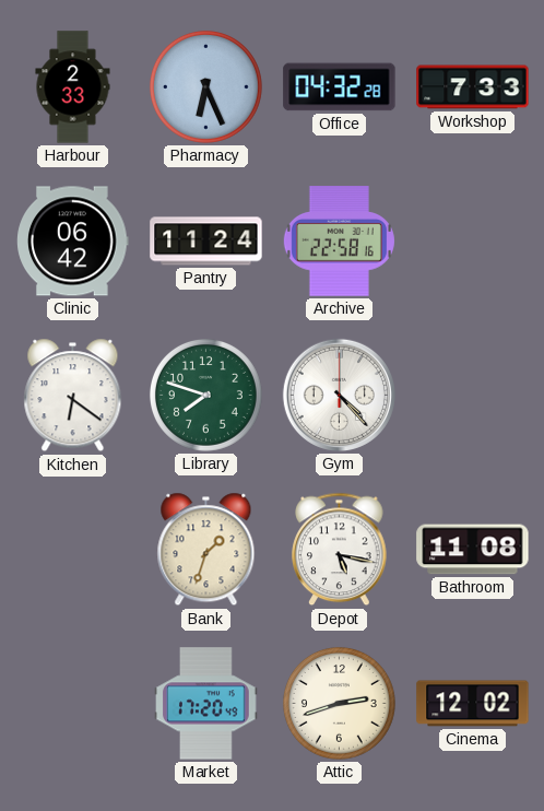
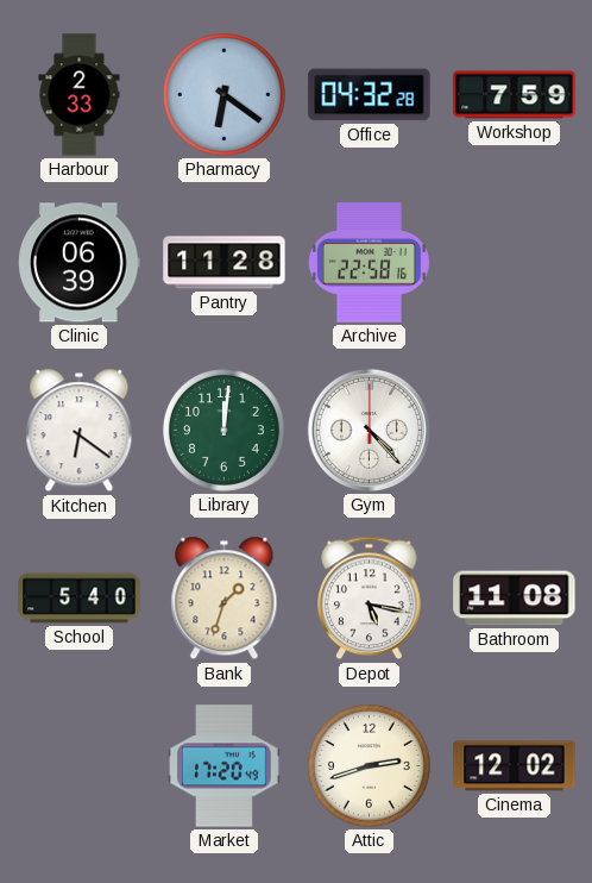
Pharmacy: 6:26 -> 6:21 (223, 94)
Workshop: 7:33 -> 7:59 (515, 95)
Clinic: 06:42 -> 06:39 (80, 263)
Pantry: 11:24 -> 11:28 (225, 263)
Library: 7:48 -> 12:01 (223, 430)
School: none -> 5:40 (80, 599)
